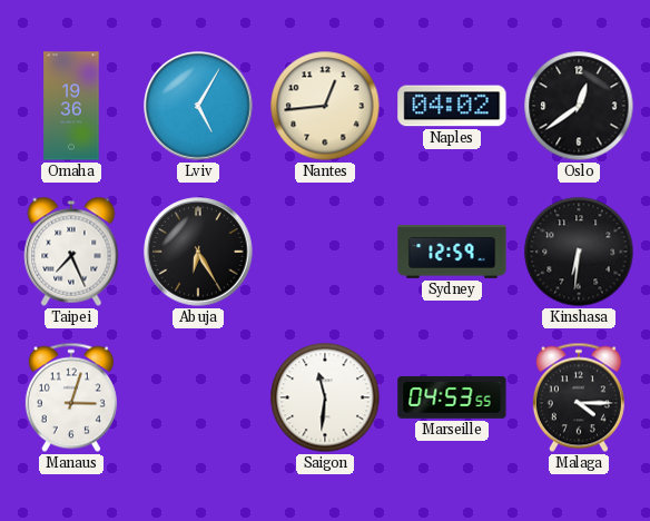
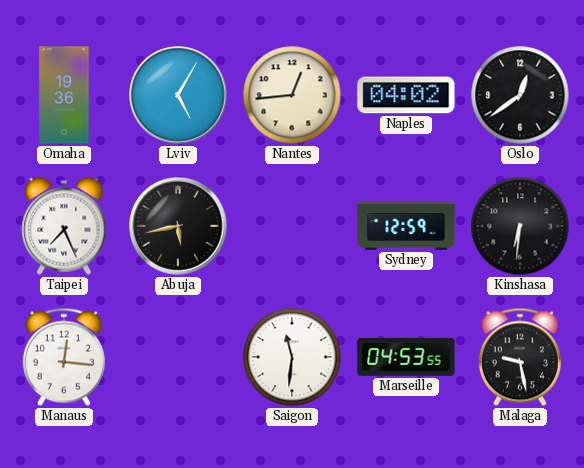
Abuja: 6:25 -> 5:43 (178, 226)
Manaus: 3:03 -> 12:16 (64, 357)
Malaga: 4:15 -> 9:28 (520, 357)
